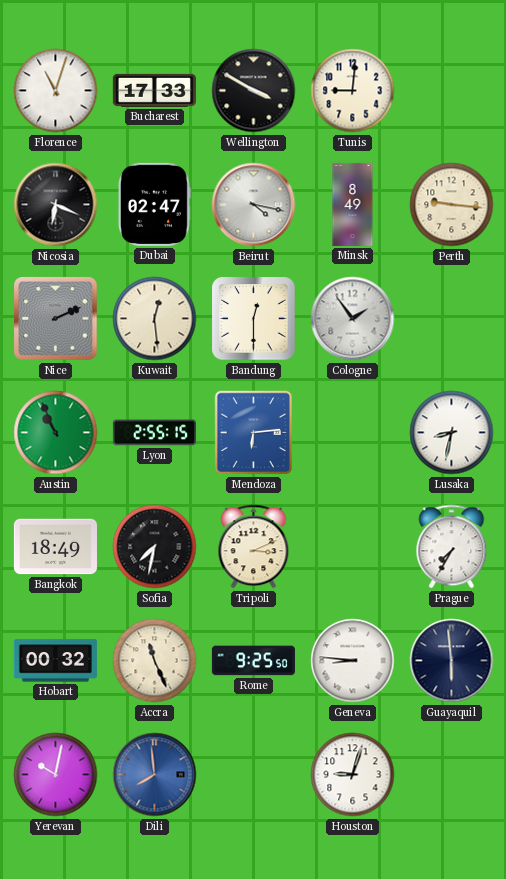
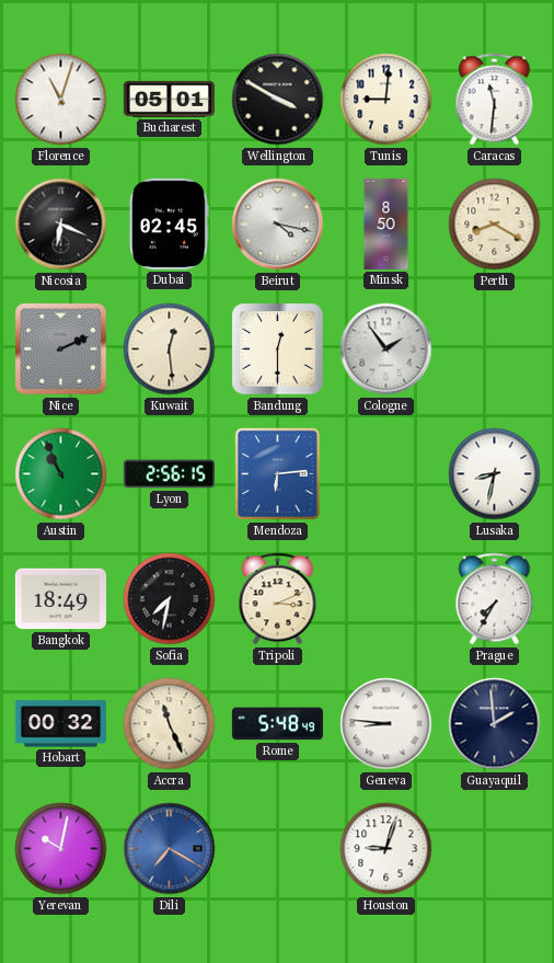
Bucharest: 17:33 -> 05:01 (169, 99)
Caracas: none -> 11:31 (495, 100)
Dubai: 02:47 -> 02:45 (169, 223)
Minsk: 8:49 -> 8:50 (386, 223)
Perth: 9:16 -> 8:20 (495, 225)
Lyon: 2:55 -> 2:56 (169, 474)
Rome: 9:25 -> 5:48 (277, 724)
Guayaquil: 5:59 -> 1:59 (495, 724)
Dili: 7:59 -> 7:20 (170, 849)
